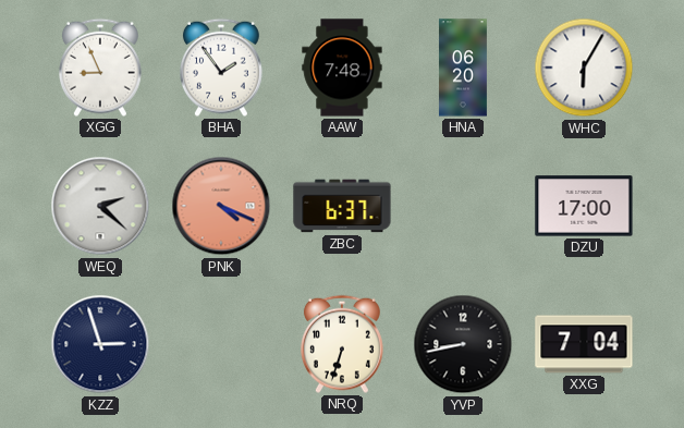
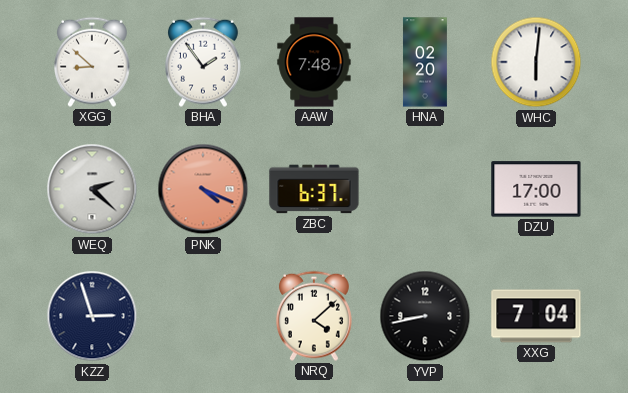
XGG: 8:56 -> 8:52 (92, 62)
HNA: 06:20 -> 02:20 (425, 62)
WHC: 6:05 -> 6:01 (536, 62)
NRQ: 6:33 -> 4:08 (314, 316)
